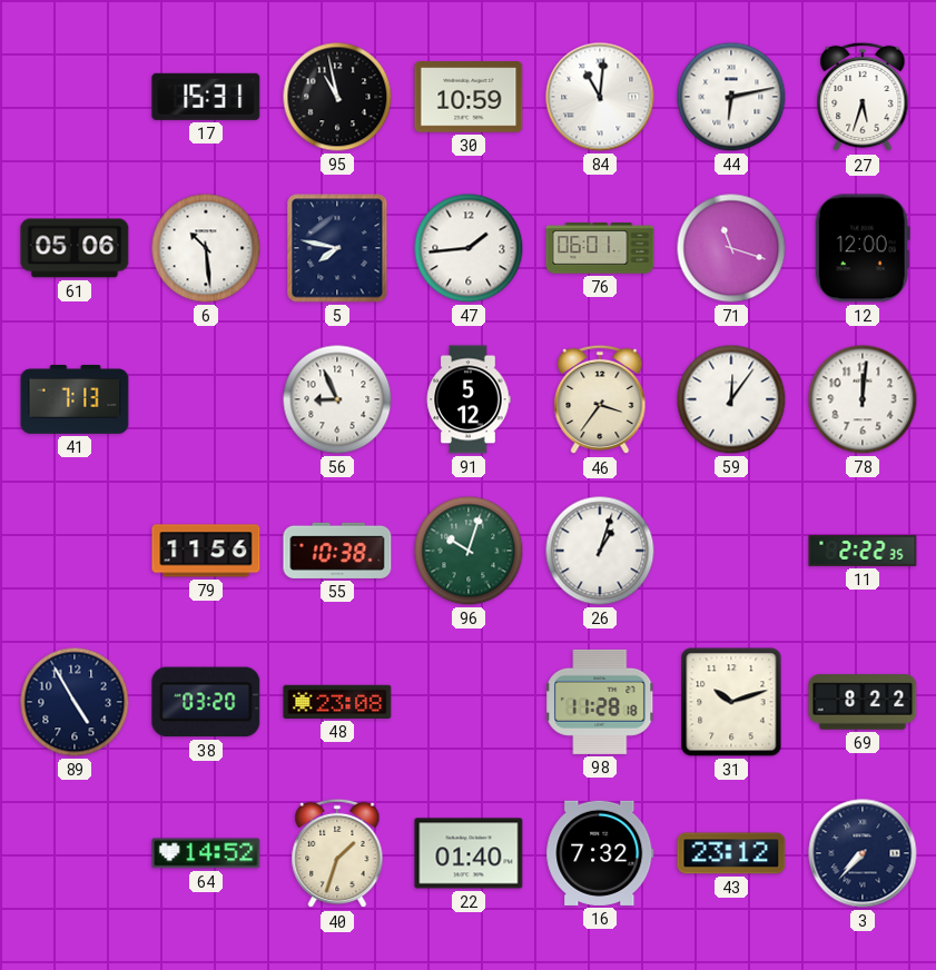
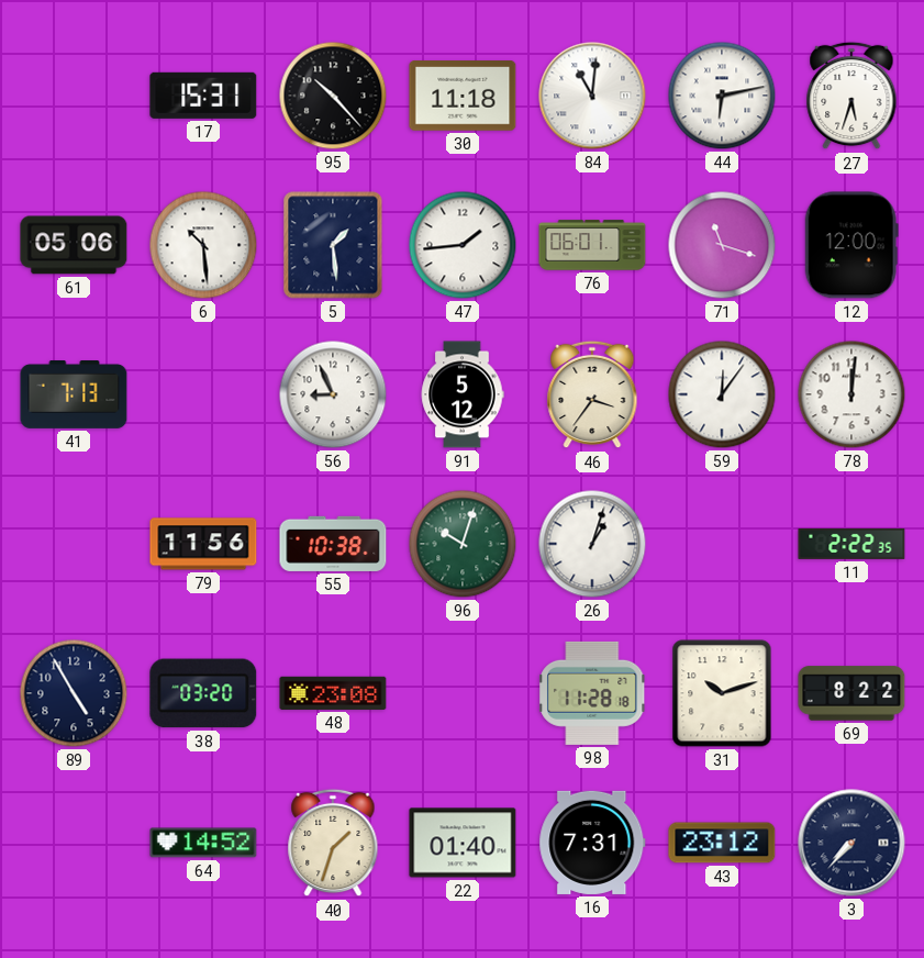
95: 10:58 -> 10:23 (333, 96)
30: 10:59 -> 11:18 (463, 96)
5: 7:47 -> 1:29 (333, 245)
16: 7:32 -> 7:31 (592, 843)
